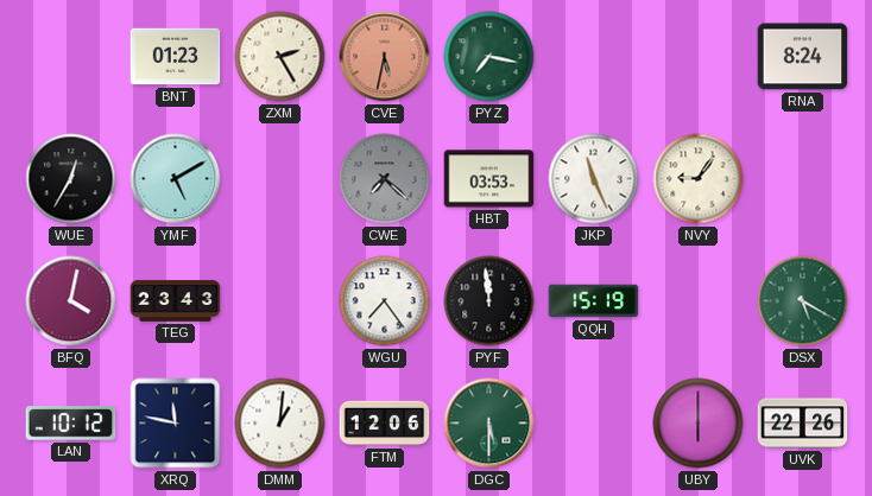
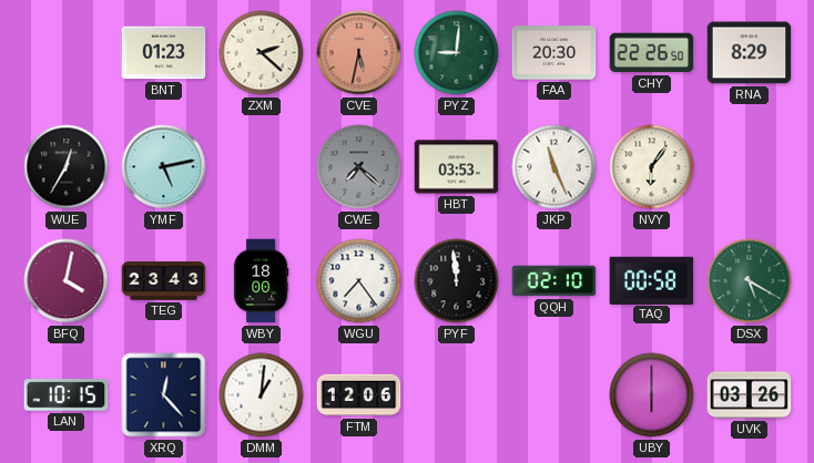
ZXM: 2:25 -> 2:22 (262, 53)
PYZ: 7:17 -> 9:01 (457, 53)
FAA: none -> 20:30 (554, 53)
CHY: none -> 22:26 (652, 53)
RNA: 8:24 -> 8:29 (750, 53)
YMF: 5:10 -> 5:13 (164, 167)
NVY: 9:06 -> 6:06 (652, 167)
WBY: none -> 18:00 (261, 281)
QQH: 15:19 -> 02:10 (554, 281)
TAQ: none -> 00:58 (652, 280)
LAN: 10:12 -> 10:15 (67, 395)
XRQ: 11:47 -> 12:23 (164, 395)
DGC: 5:30 -> none (489, 424)
UVK: 22:26 -> 03:26 (750, 395)
